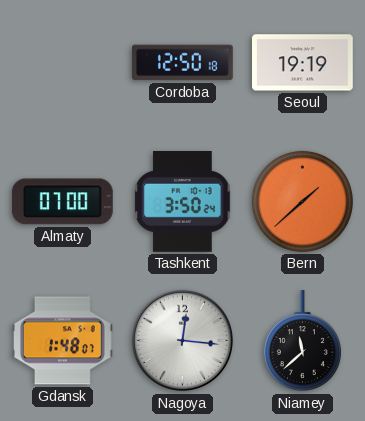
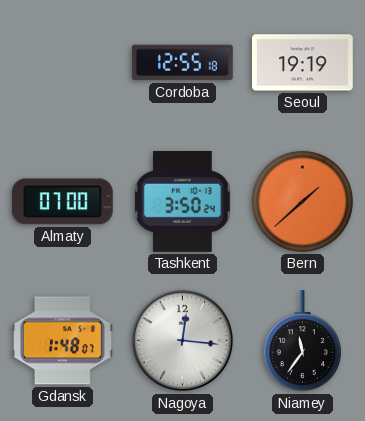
Cordoba: 12:50 -> 12:55 (183, 63)
Niamey: 11:38 -> 11:36 (302, 342)
